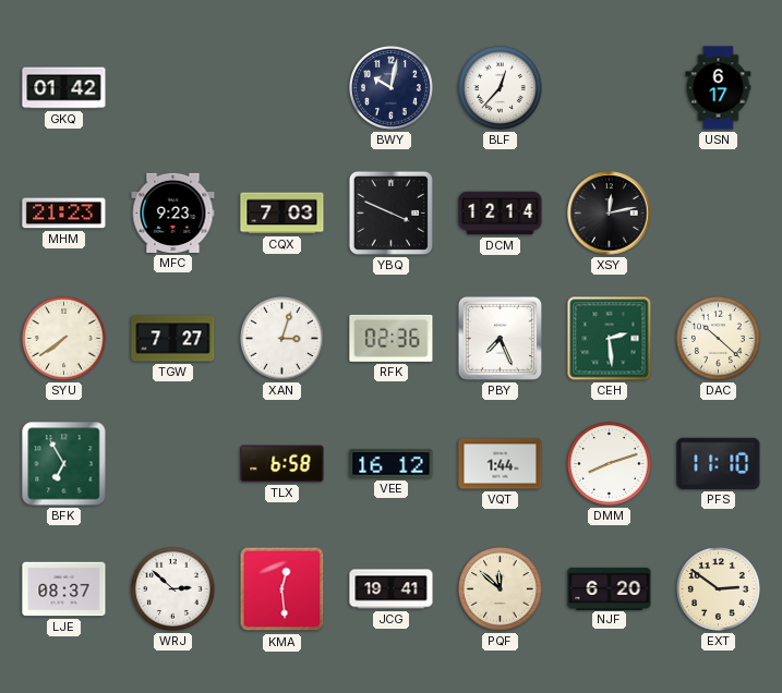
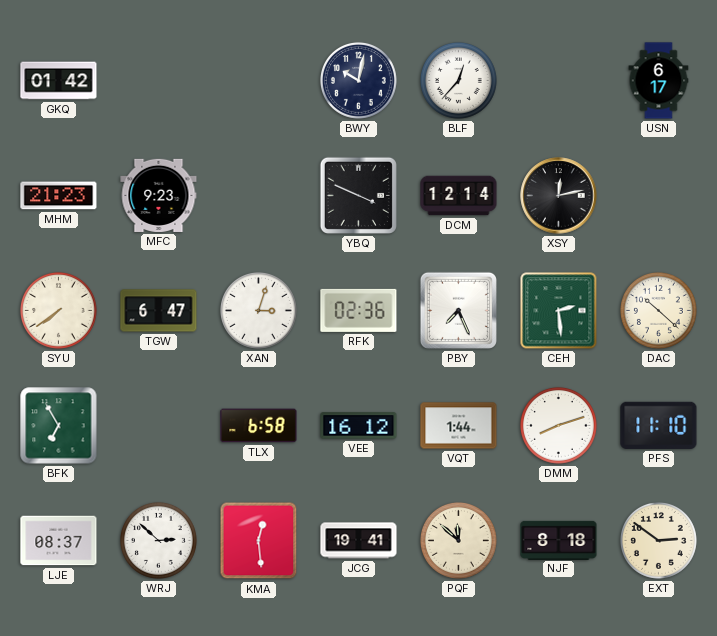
CQX: 7:03 -> none (282, 214)
TGW: 7:27 -> 6:47 (159, 311)
NJF: 6:20 -> 8:18 (559, 540)
